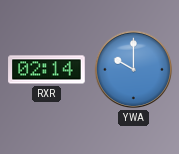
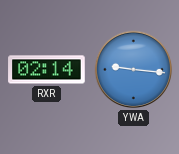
YWA: 10:00 -> 9:16 (134, 70)
